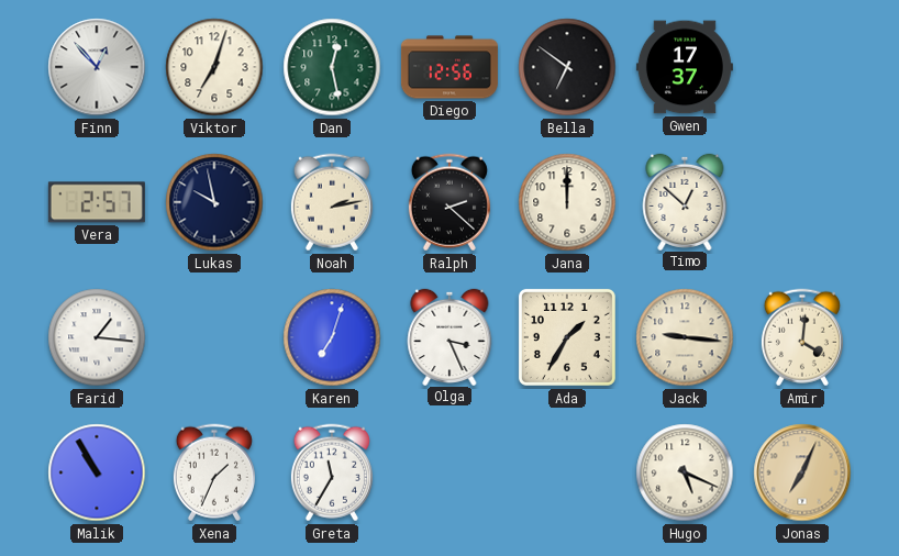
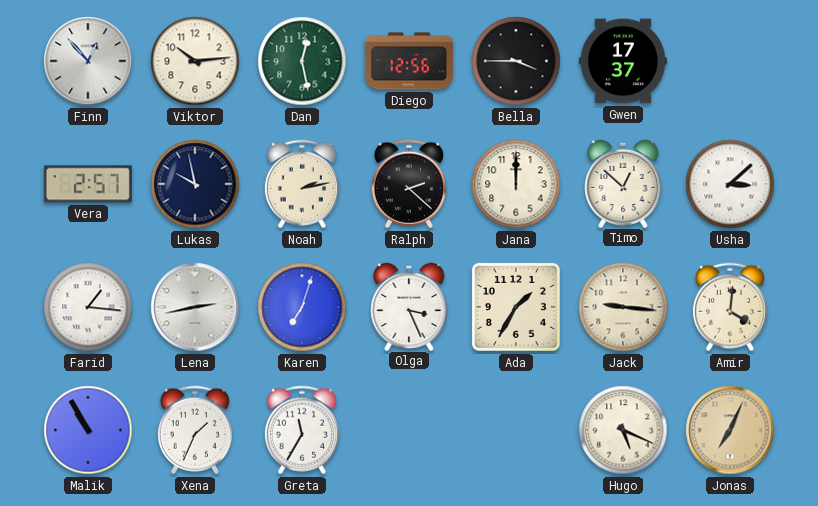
Viktor: 7:03 -> 10:14 (195, 61)
Bella: 6:51 -> 3:45 (516, 61)
Usha: none -> 3:08 (730, 184)
Lena: none -> 2:43 (195, 307)
